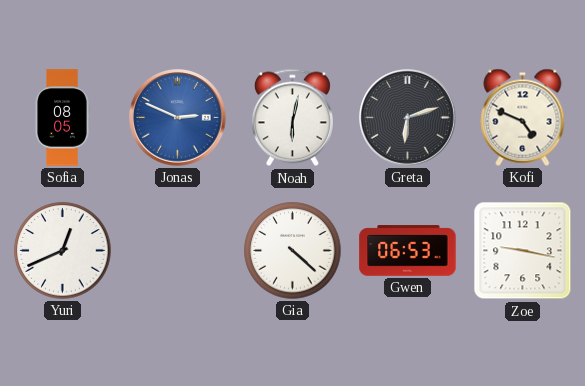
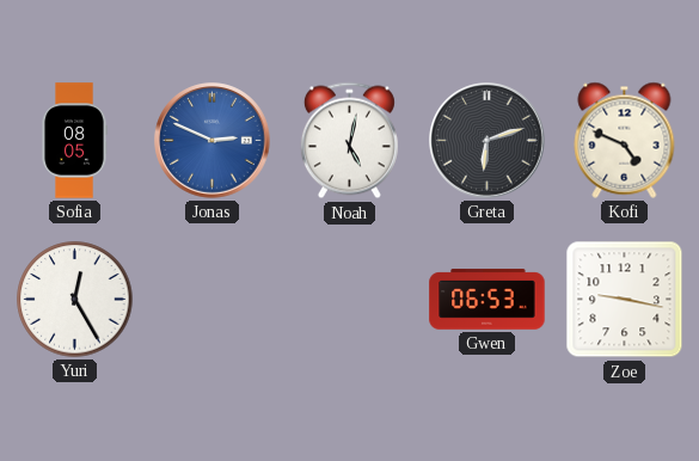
Noah: 6:02 -> 5:02 (349, 141)
Yuri: 12:41 -> 12:25 (75, 300)
Gia: 4:22 -> none (293, 251)
